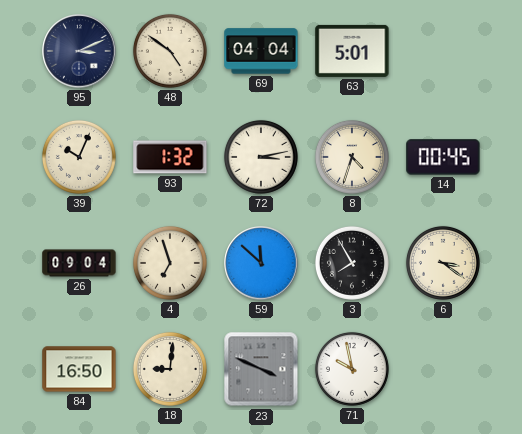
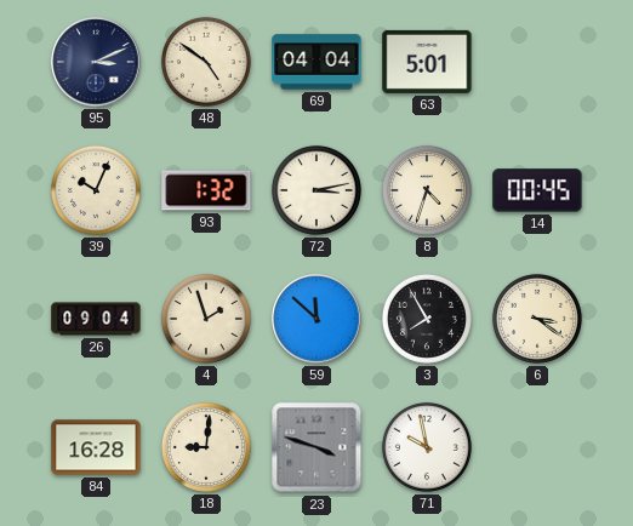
4: 6:57 -> 1:57 (206, 319)
84: 16:50 -> 16:28 (96, 447)
23: 3:49 -> 3:48 (316, 447)
